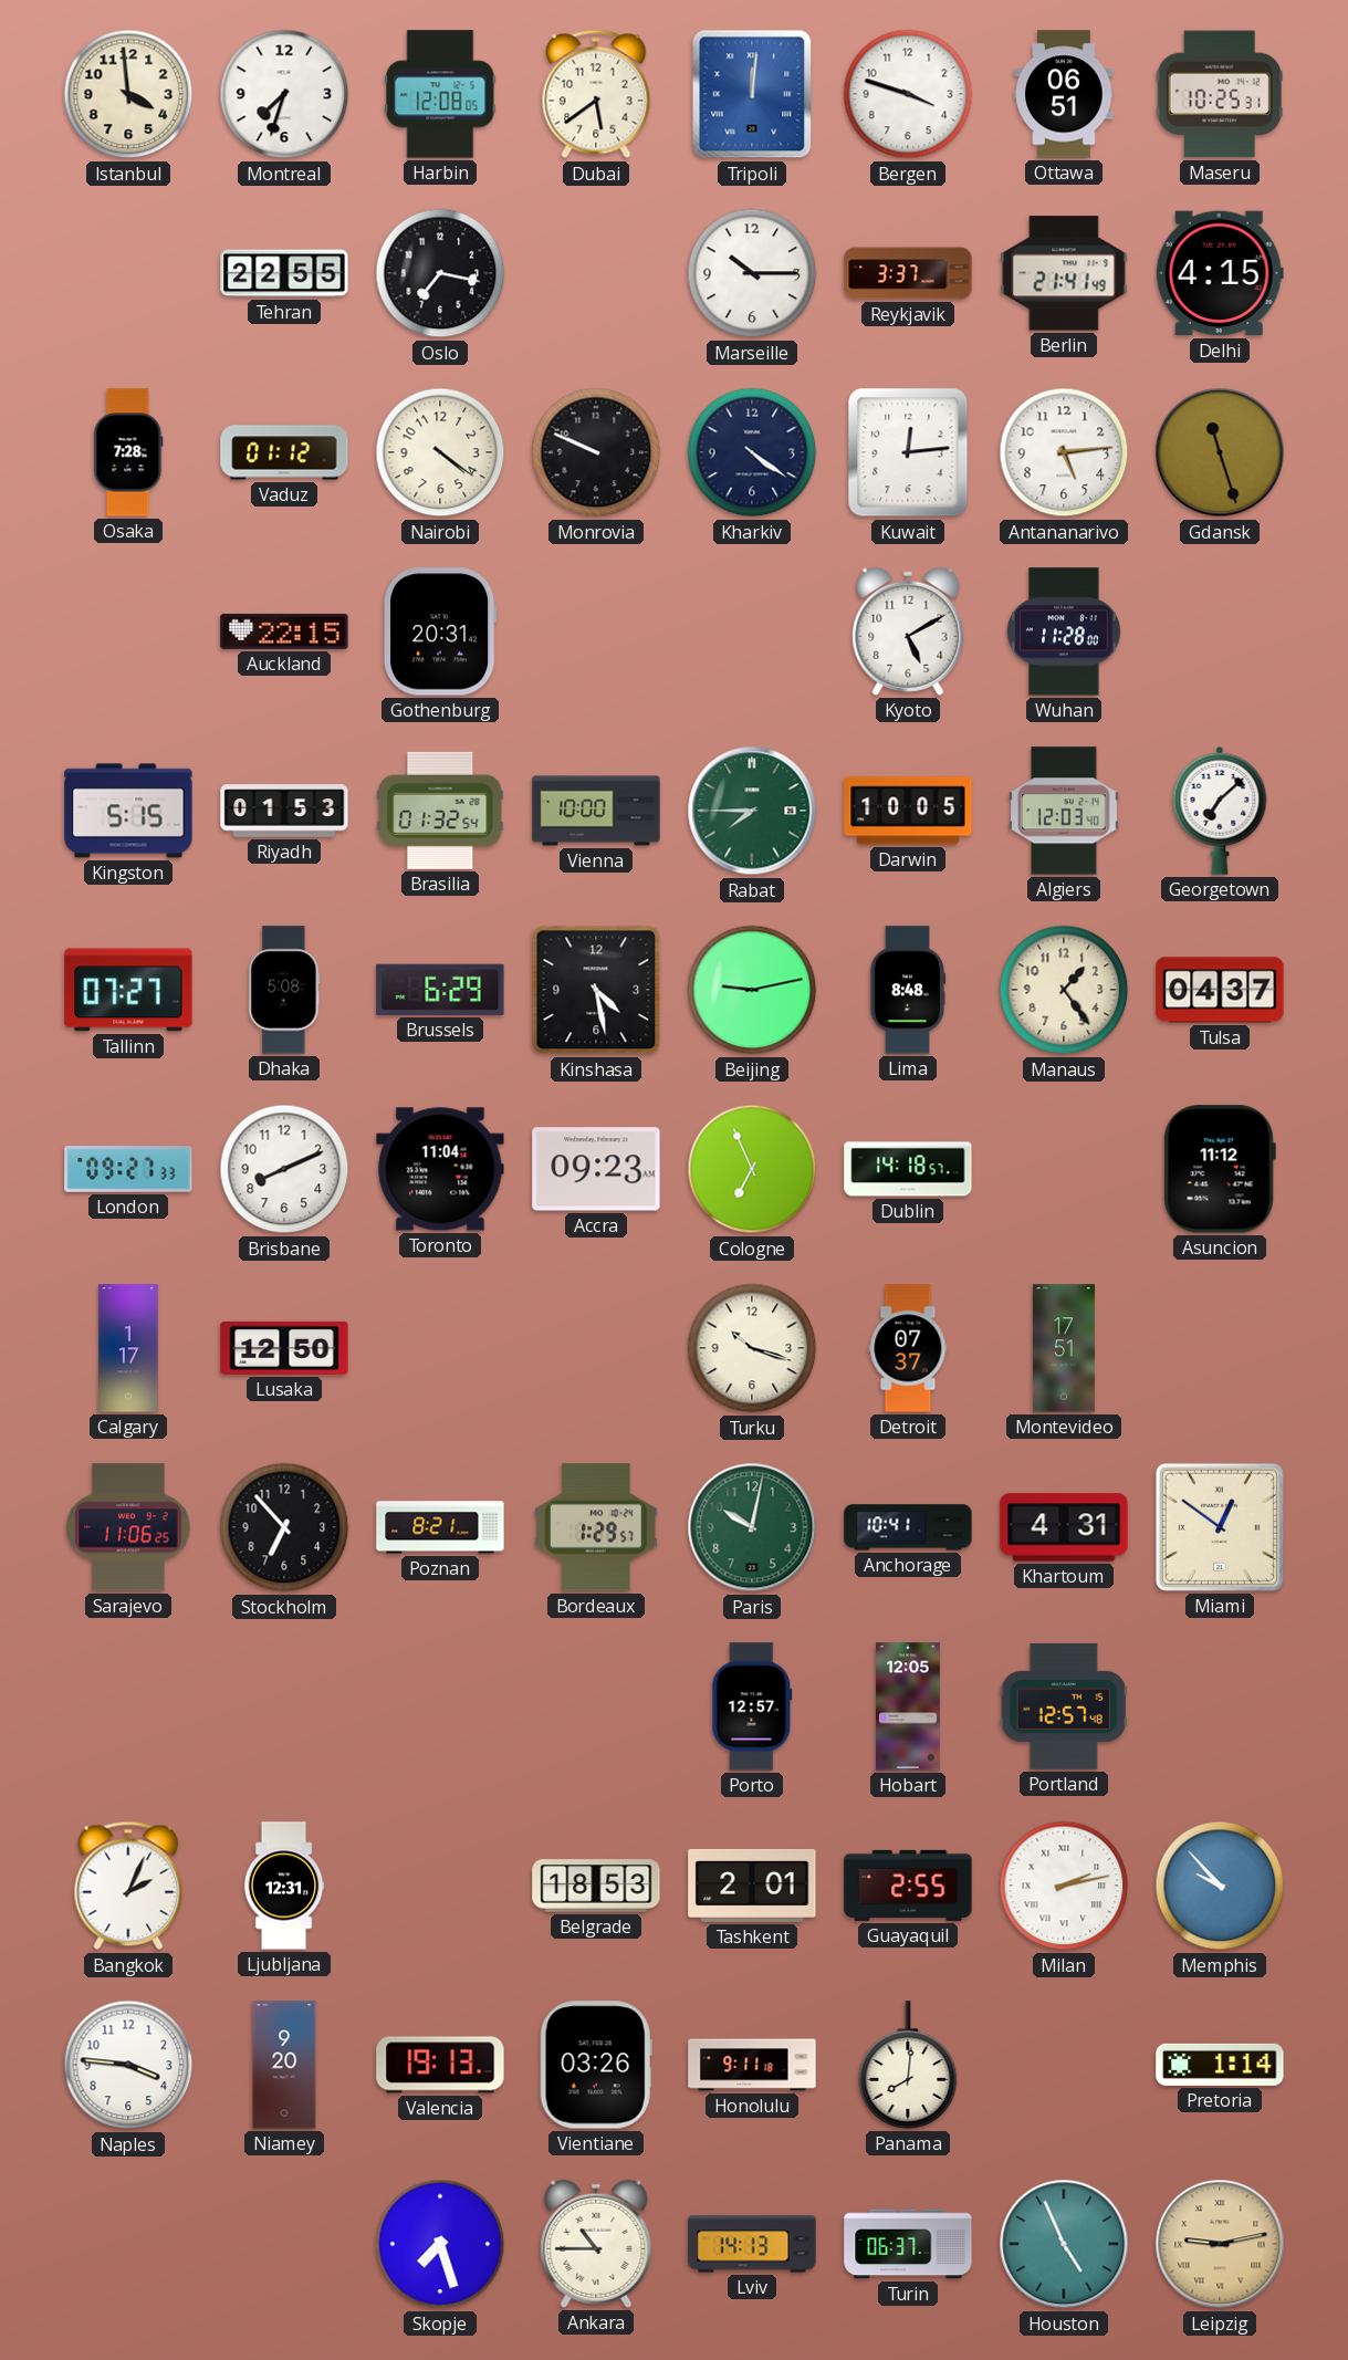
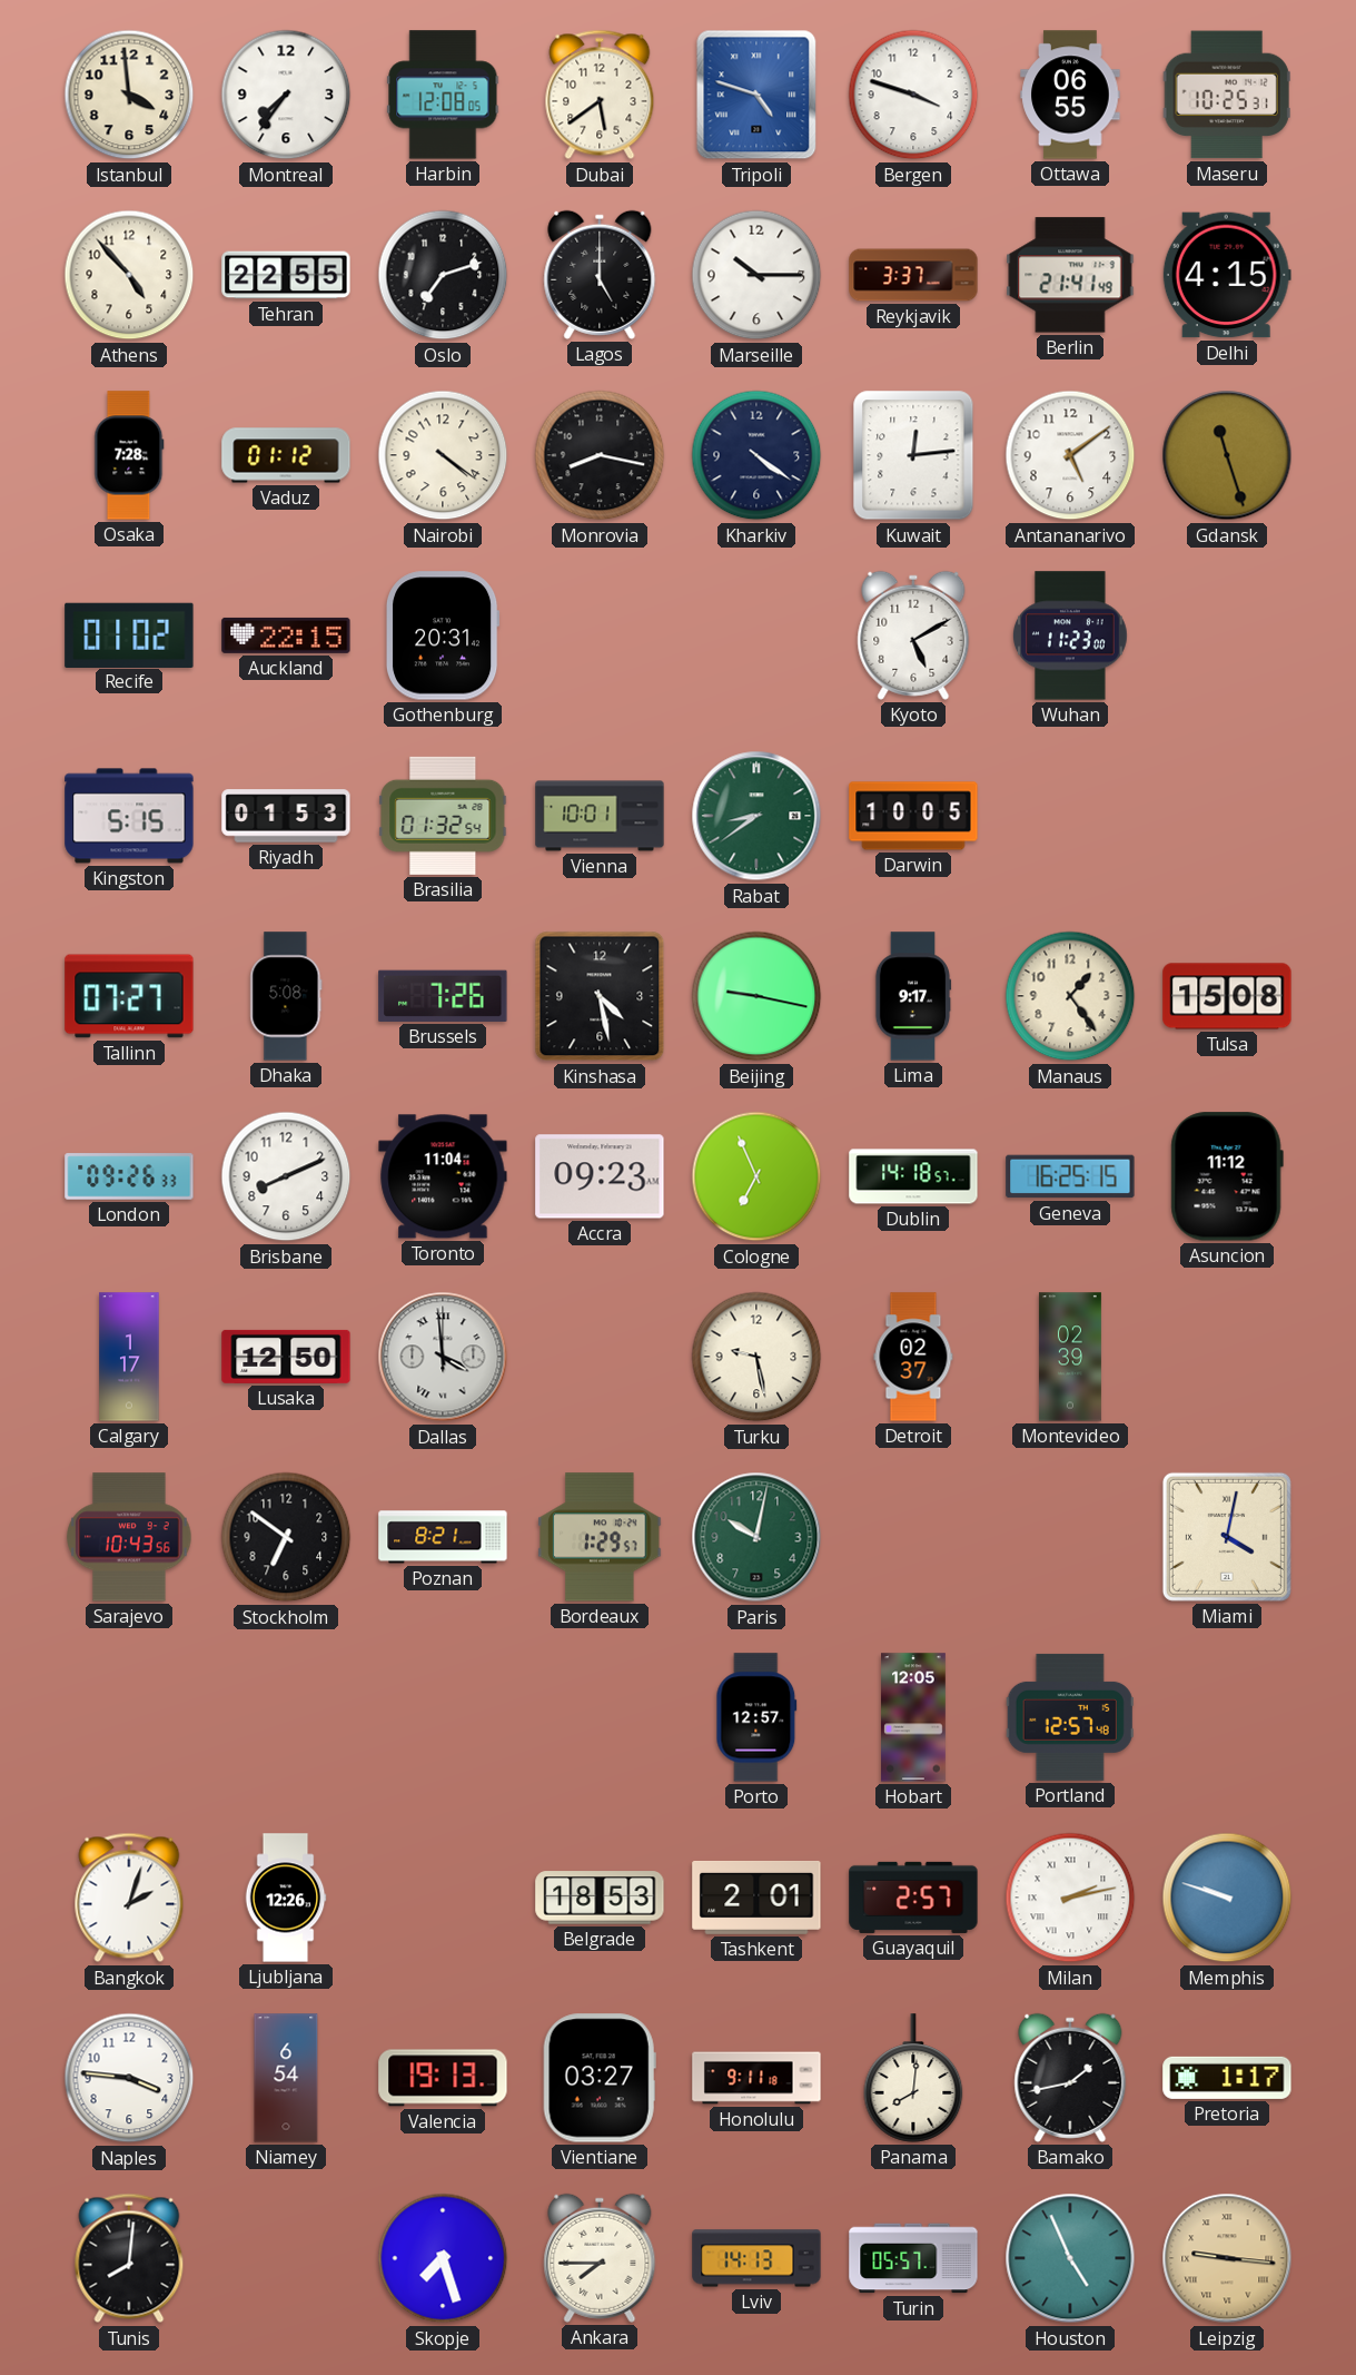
Montreal: 7:33 -> 7:36 (286, 95)
Tripoli: 12:01 -> 4:48 (756, 95)
Ottawa: 06:51 -> 06:55 (1070, 95)
Athens: none -> 4:53 (129, 275)
Oslo: 7:17 -> 7:12 (443, 275)
Lagos: none -> 5:00 (600, 275)
Monrovia: 9:49 -> 8:17 (600, 455)
Antananarivo: 5:14 -> 5:09 (1070, 455)
Recife: none -> 01:02 (129, 634)
Wuhan: 11:28 -> 11:23 (1070, 635)
Vienna: 10:00 -> 10:01 (600, 816)
Rabat: 7:45 -> 8:39 (756, 816)
Algiers: 12:03 -> none (1064, 811)
Georgetown: 7:08 -> none (1220, 811)
Brussels: 6:29 -> 7:26 (443, 996)
Beijing: 9:13 -> 9:17 (756, 996)
Lima: 8:48 -> 9:17 (913, 996)
Tulsa: 04:37 -> 15:08 (1227, 996)
London: 09:27 -> 09:26 (129, 1176)
Geneva: none -> 16:25 (1070, 1176)
Dallas: none -> 3:59 (443, 1357)
Turku: 10:18 -> 9:28 (756, 1357)
Detroit: 07:37 -> 02:37 (913, 1357)
Montevideo: 17:51 -> 02:39 (1070, 1357)
Sarajevo: 11:06 -> 10:43 (129, 1537)
Stockholm: 6:53 -> 6:51 (286, 1537)
Anchorage: 10:41 -> none (908, 1527)
Khartoum: 4:31 -> none (1064, 1527)
Miami: 12:51 -> 4:02 (1227, 1537)
Bangkok: 2:04 -> 2:03 (129, 1898)
Ljubljana: 12:31 -> 12:26 (286, 1898)
Guayaquil: 2:55 -> 2:57 (913, 1898)
Memphis: 9:53 -> 9:48 (1227, 1898)
Niamey: 9:20 -> 6:54 (286, 2078)
Vientiane: 03:26 -> 03:27 (600, 2078)
Bamako: none -> 1:43 (1070, 2078)
Pretoria: 1:14 -> 1:17 (1227, 2078)
Tunis: none -> 8:01 (129, 2258)
Ankara: 10:45 -> 7:45 (600, 2258)
Turin: 06:37 -> 05:57 (913, 2258)
Leipzig: 9:13 -> 9:16 (1227, 2258)
